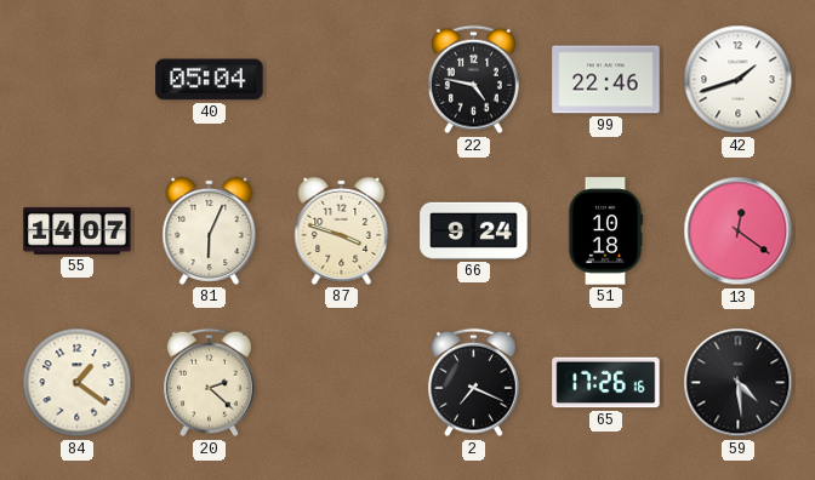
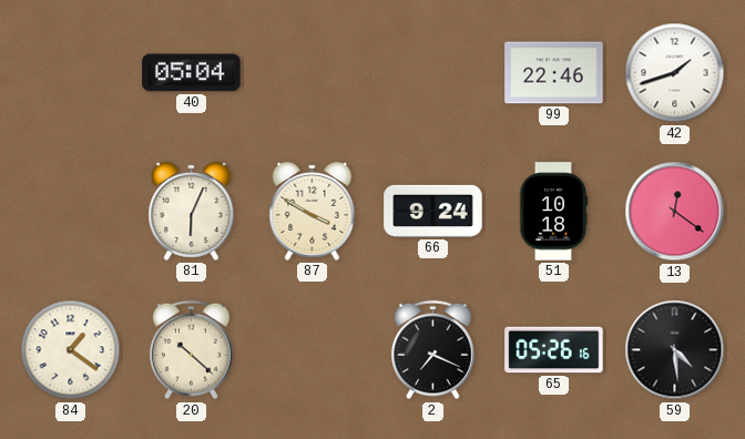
22: 4:47 -> none (473, 80)
55: 14:07 -> none (78, 232)
87: 3:48 -> 3:50 (313, 211)
20: 2:22 -> 10:22 (191, 350)
65: 17:26 -> 05:26 (554, 350)
